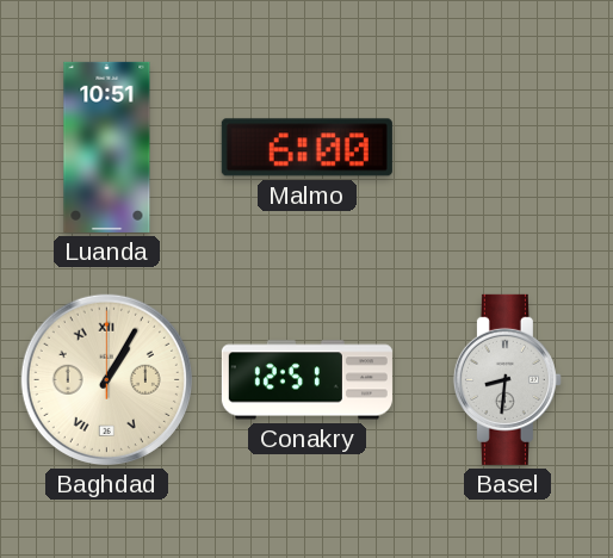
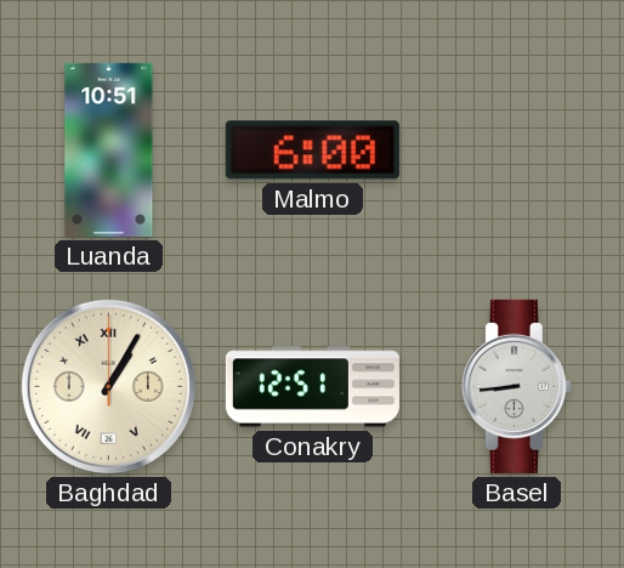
Basel: 8:31 -> 8:44 (516, 386)
